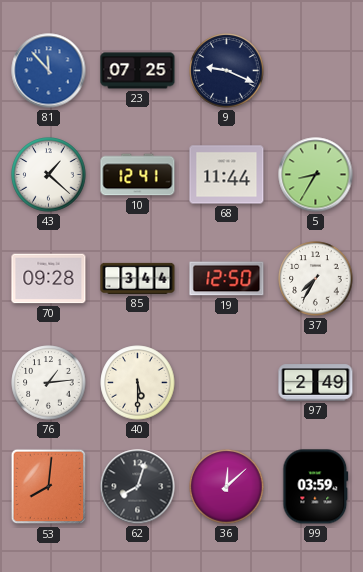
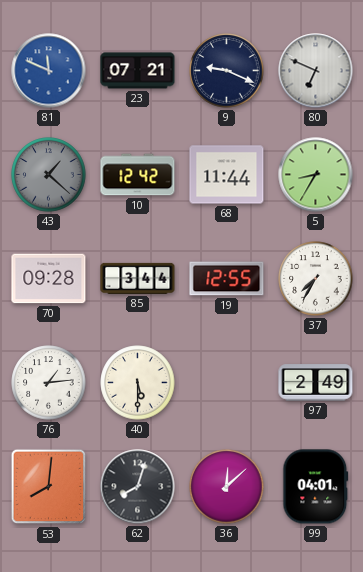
81: 11:53 -> 11:49 (49, 71)
23: 07:25 -> 07:21 (138, 71)
80: none -> 6:49 (316, 71)
43 dial: white -> grey (49, 175)
10: 12:41 -> 12:42 (138, 175)
19: 12:50 -> 12:55 (227, 279)
99: 03:59 -> 04:01 (316, 487)
